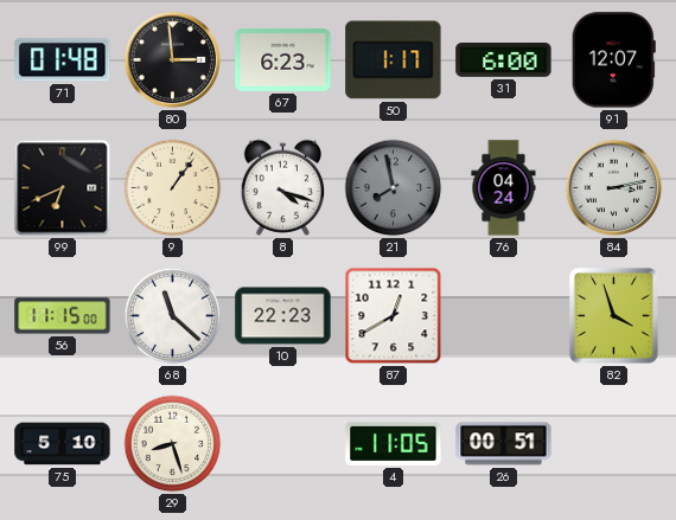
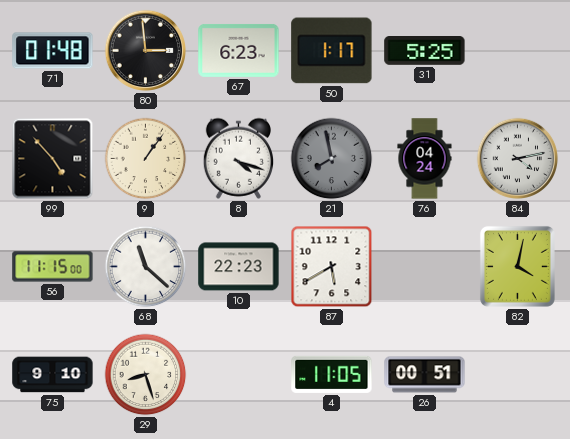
31: 6:00 -> 5:25 (425, 51)
91: 12:07 -> none (613, 60)
99: 6:41 -> 4:53 (53, 159)
84: 3:13 -> 4:13 (518, 159)
87: 12:40 -> 5:40 (332, 267)
82: 3:57 -> 4:02 (517, 266)
75: 5:10 -> 9:10 (53, 375)
